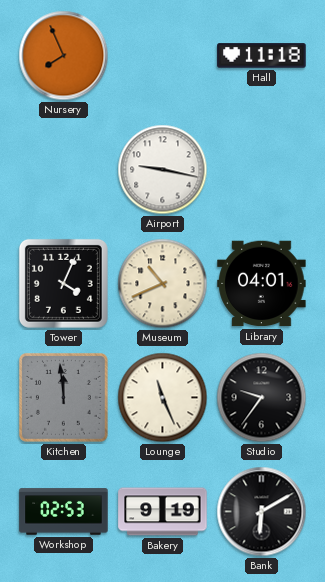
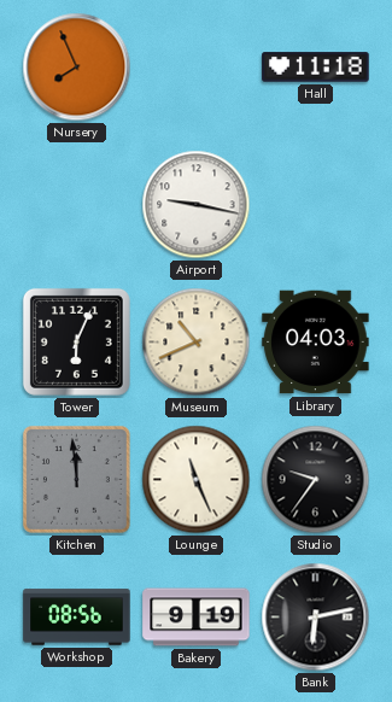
Tower: 4:04 -> 6:04 (76, 341)
Library: 04:01 -> 04:03 (316, 343)
Workshop: 02:53 -> 08:56 (77, 618)
Bank: 6:10 -> 6:13 (316, 618)
